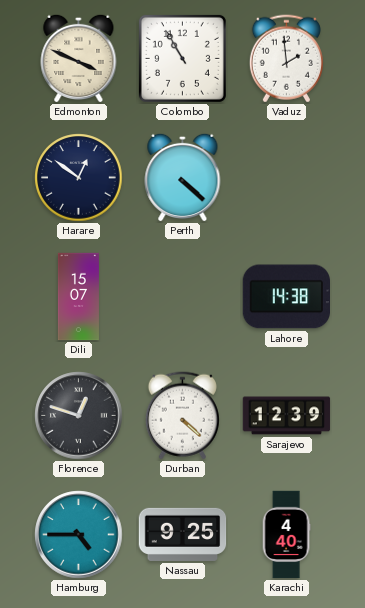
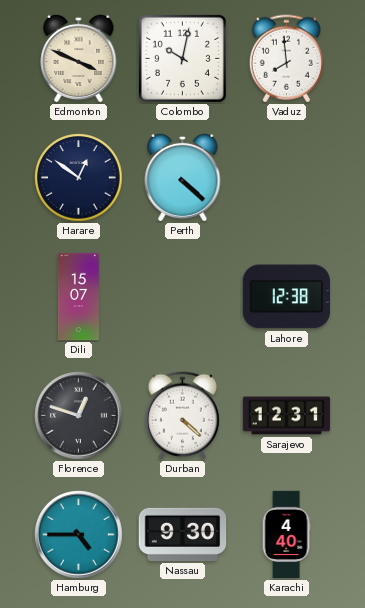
Colombo: 10:55 -> 10:02 (182, 58)
Vaduz: 1:59 -> 7:59 (286, 59)
Lahore: 14:38 -> 12:38 (286, 297)
Sarajevo: 12:39 -> 12:31 (287, 416)
Nassau: 9:25 -> 9:30 (183, 534)
